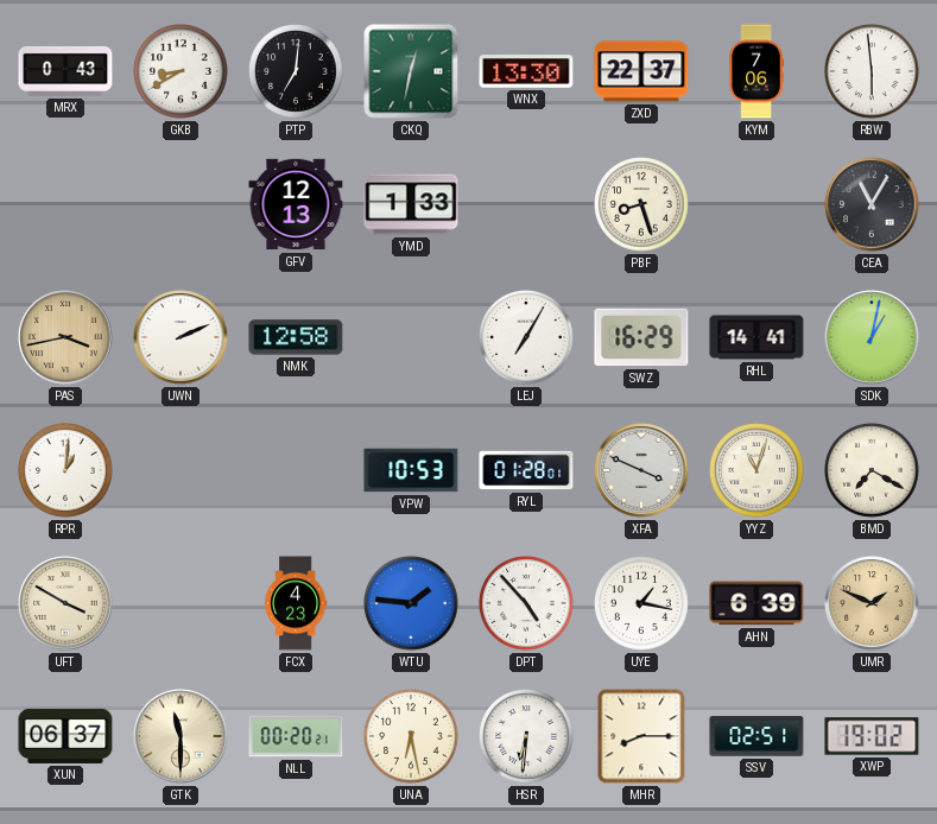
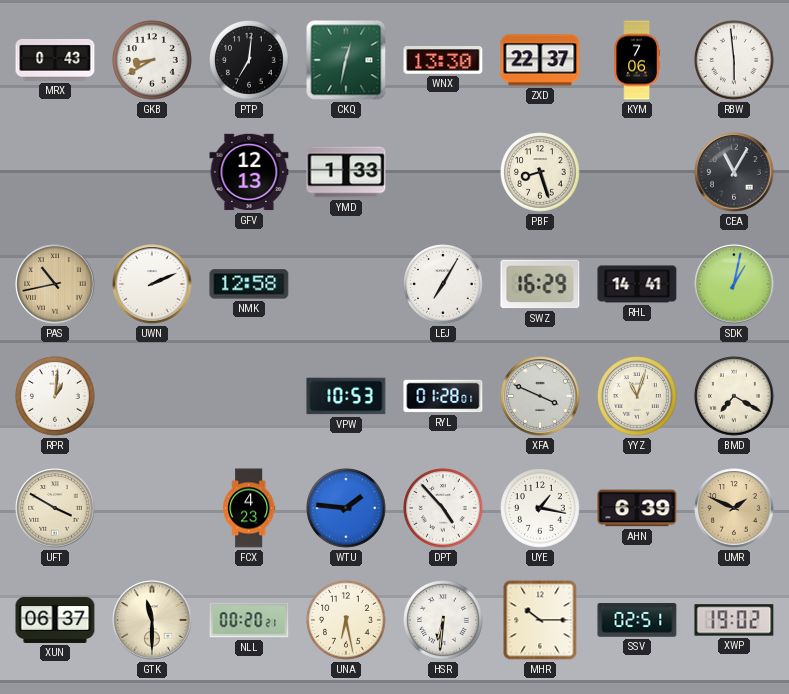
PAS: 3:43 -> 10:43 (55, 284)
MHR: 8:15 -> 10:15 (540, 620)
